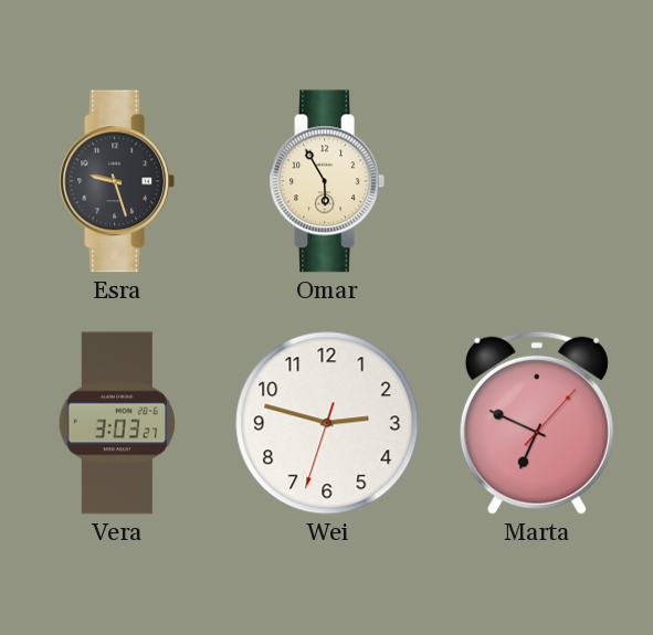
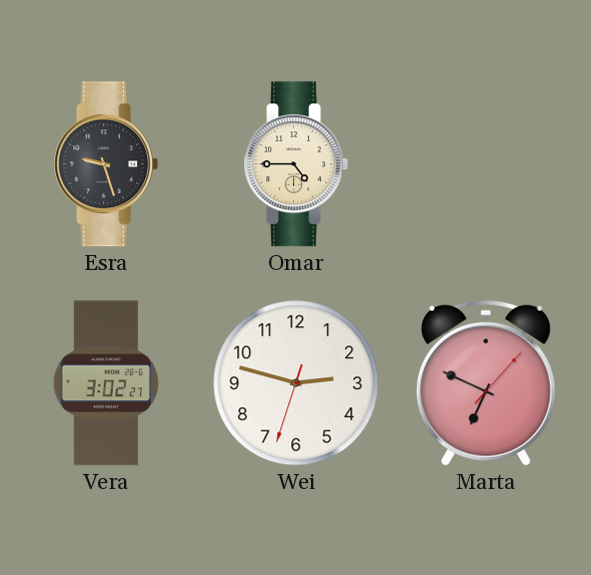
Omar: 5:55 -> 4:45 (296, 164)
Vera: 3:03 -> 3:02 (106, 383)
